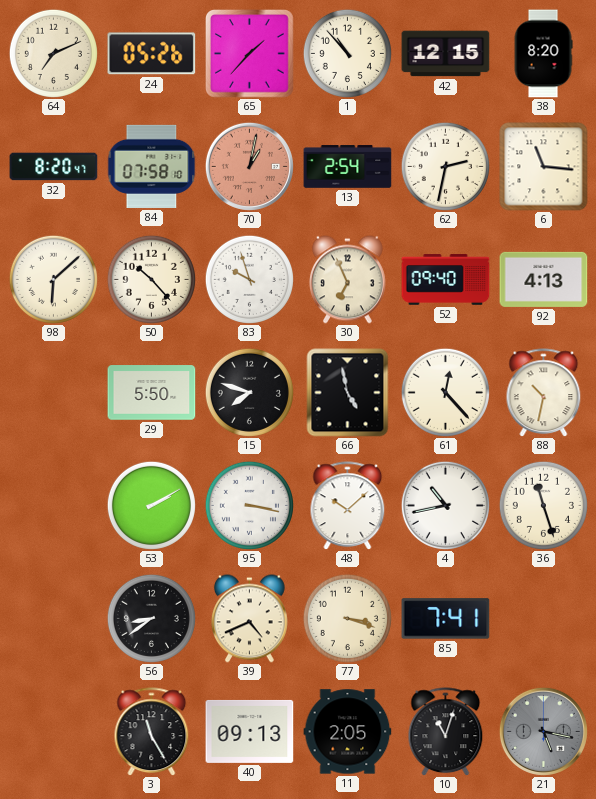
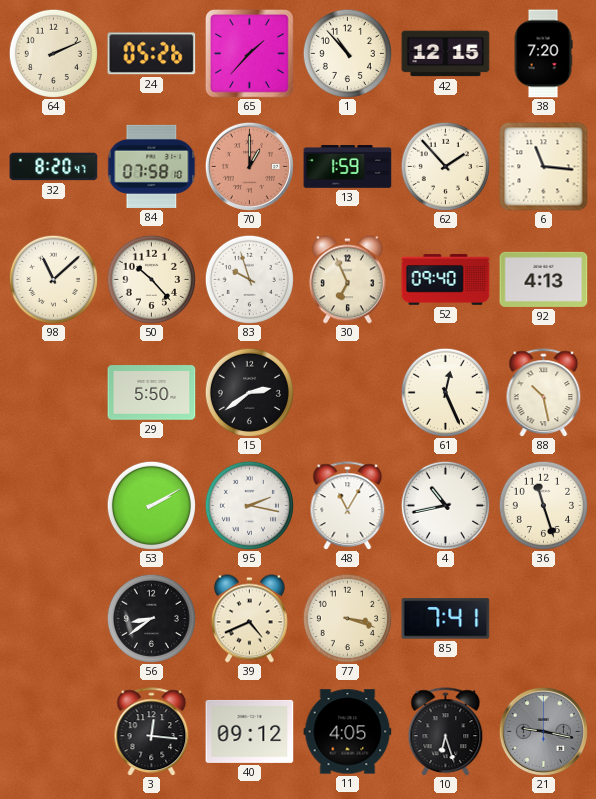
64: 7:11 -> 2:11 (53, 53)
38: 8:20 -> 7:20 (543, 54)
70: 1:02 -> 1:00 (249, 166)
13: 2:54 -> 1:59 (348, 167)
62: 2:32 -> 1:53 (445, 166)
98: 6:08 -> 11:08 (53, 279)
15: 7:48 -> 2:39 (249, 392)
66: 4:58 -> none (348, 393)
61: 12:23 -> 12:26 (445, 392)
88: 10:32 -> 10:28 (544, 393)
95: 3:17 -> 2:17 (249, 505)
48: 10:08 -> 11:05 (348, 506)
3: 11:25 -> 12:16 (152, 732)
40: 09:13 -> 09:12 (250, 731)
11: 2:05 -> 4:05 (348, 732)
10: 11:03 -> 6:27 (446, 732)
21: 5:17 -> 9:17 (543, 731)
